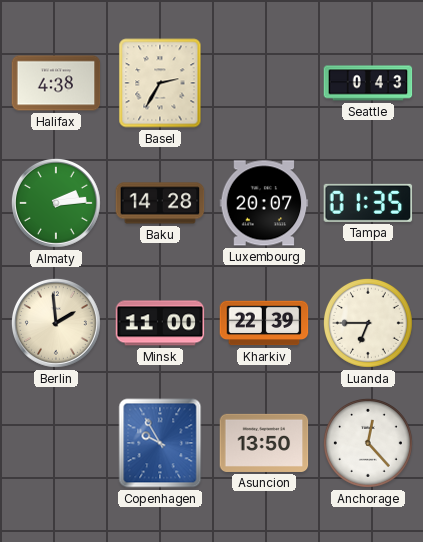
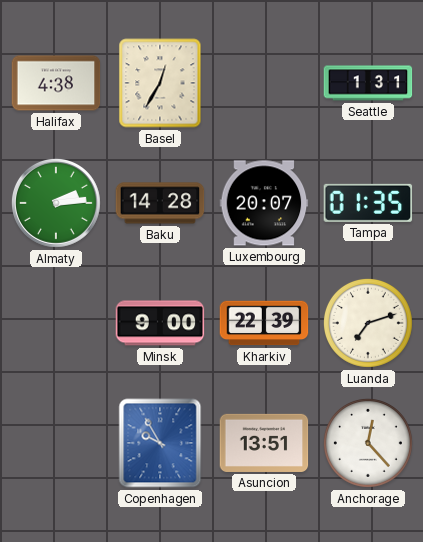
Basel: 2:35 -> 12:35 (160, 83)
Seattle: 0:43 -> 1:31 (368, 83)
Berlin: 1:59 -> none (56, 323)
Minsk: 11:00 -> 9:00 (160, 323)
Luanda: 6:45 -> 7:12 (368, 323)
Asuncion: 13:50 -> 13:51 (264, 443)
